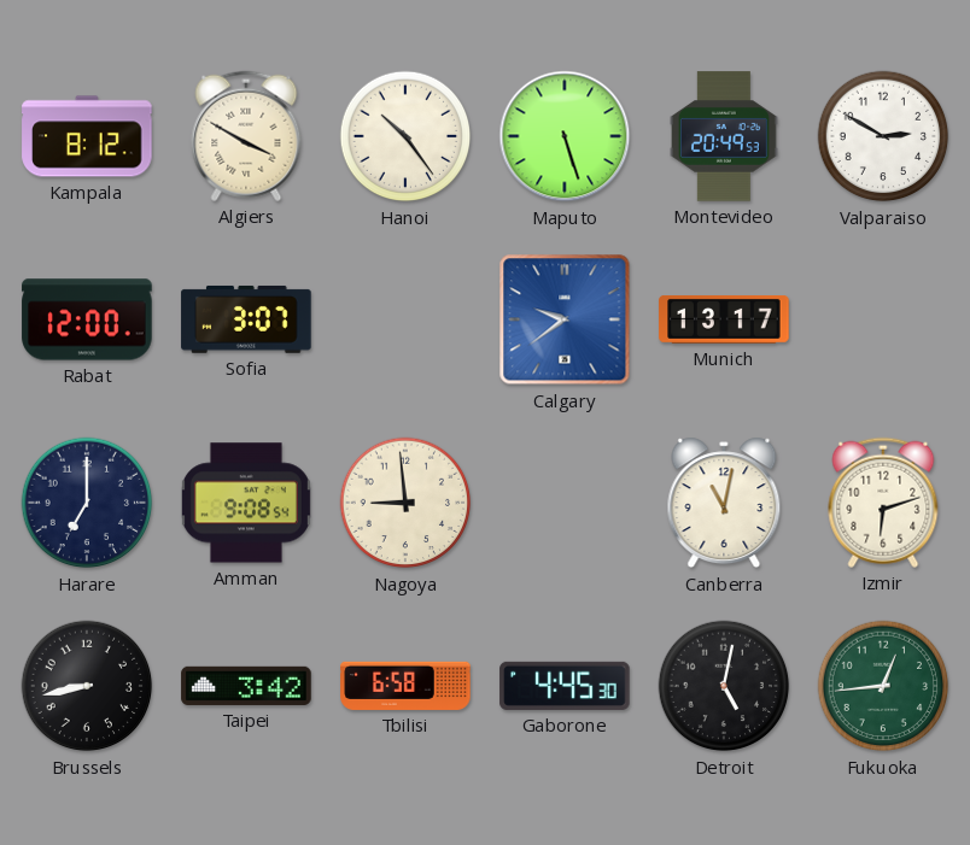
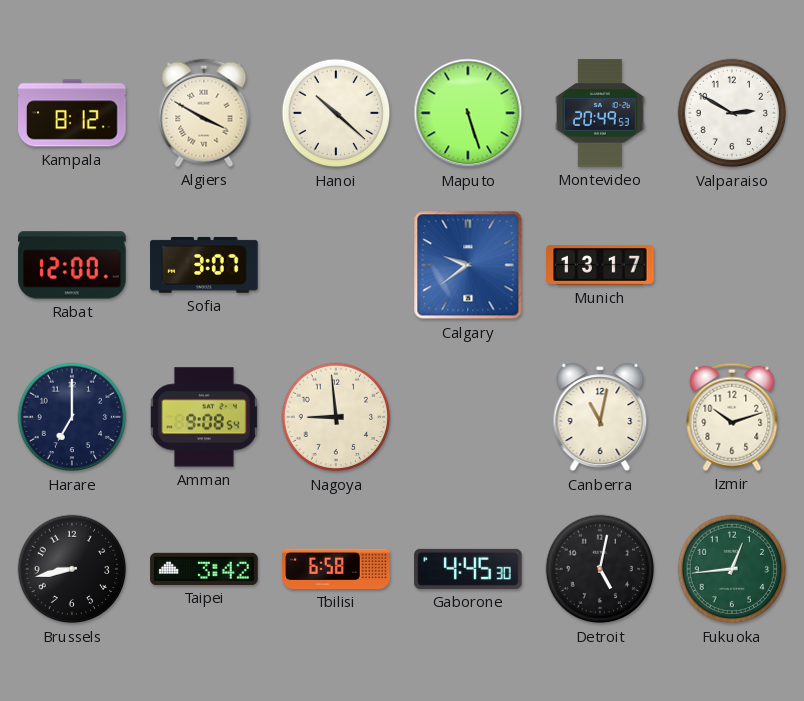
Hanoi: 10:24 -> 10:22 (336, 113)
Izmir: 6:12 -> 10:12 (732, 417)
